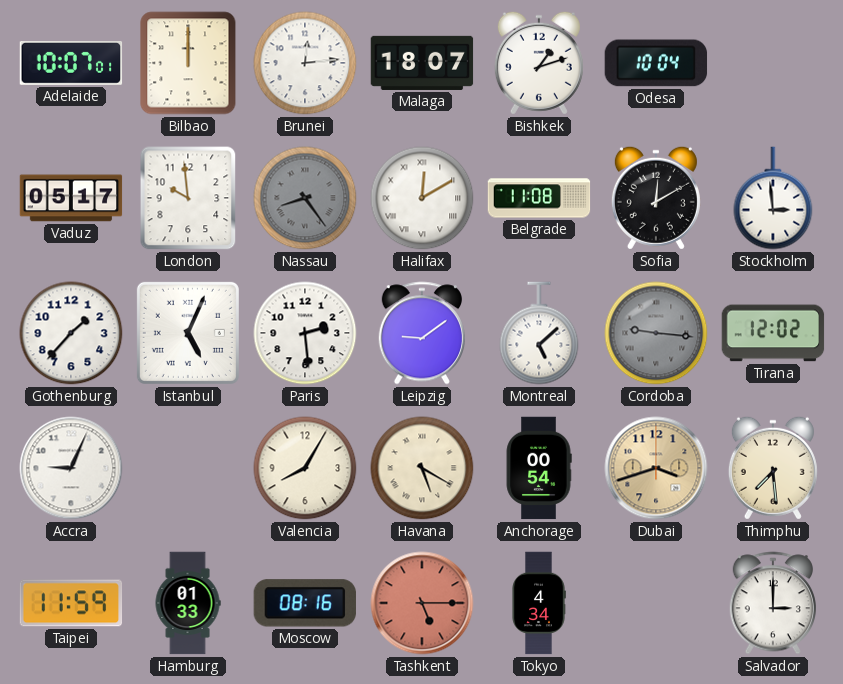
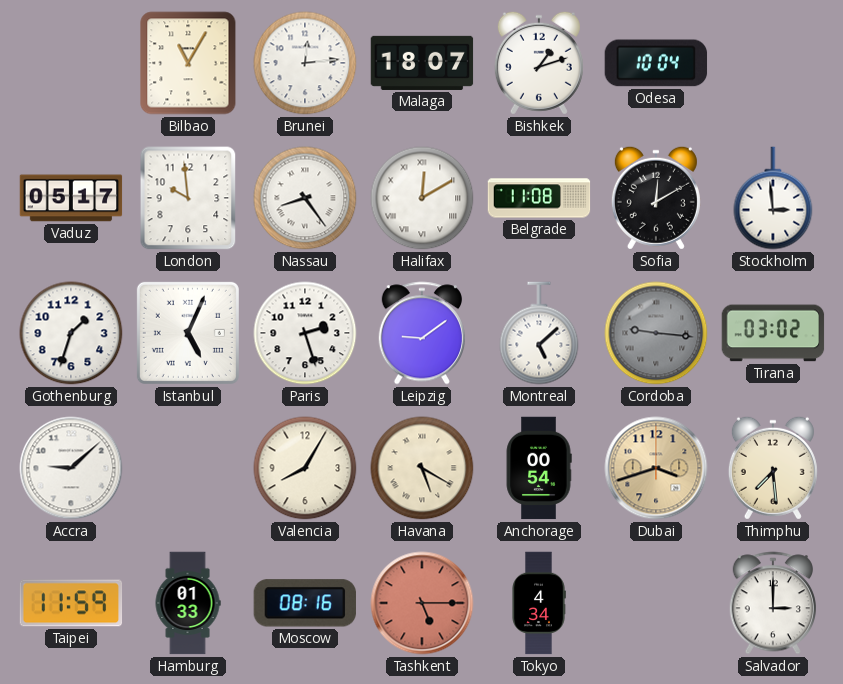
Adelaide: 10:07 -> none (71, 63)
Bilbao: 12:00 -> 11:05 (188, 63)
Nassau dial: grey -> white (305, 198)
Gothenburg: 1:37 -> 1:33 (71, 333)
Paris: 2:29 -> 2:27 (305, 333)
Tirana: 12:02 -> 03:02 (773, 333)
Accra: 9:04 -> 9:08 (71, 468)
